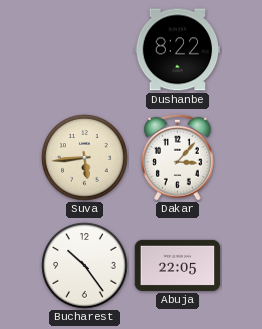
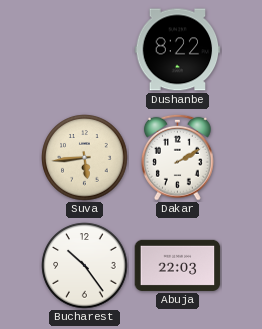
Dakar: 3:07 -> 2:10 (178, 157)
Abuja: 22:05 -> 22:03 (178, 265)
